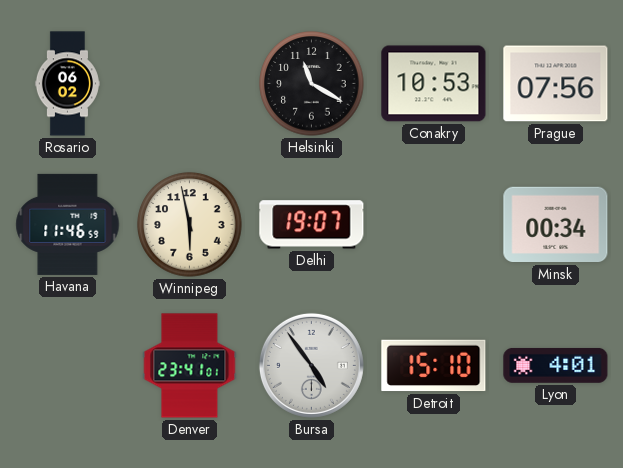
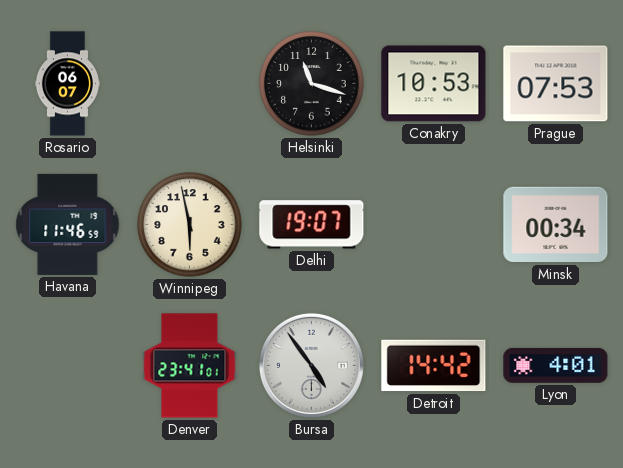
Rosario: 06:02 -> 06:07 (67, 84)
Helsinki: 11:20 -> 11:18 (312, 84)
Prague: 07:56 -> 07:53 (556, 84)
Detroit: 15:10 -> 14:42 (434, 366)
